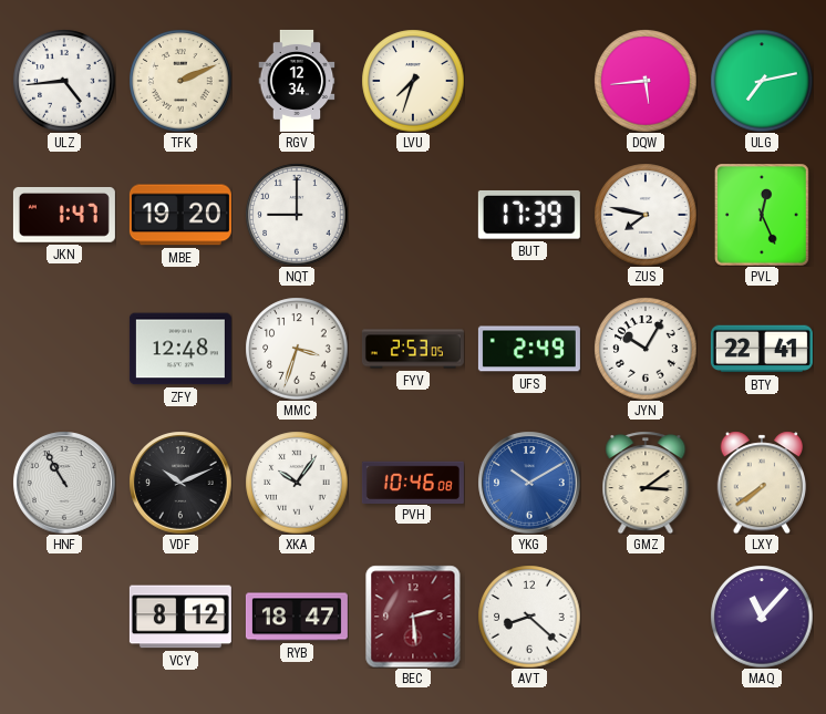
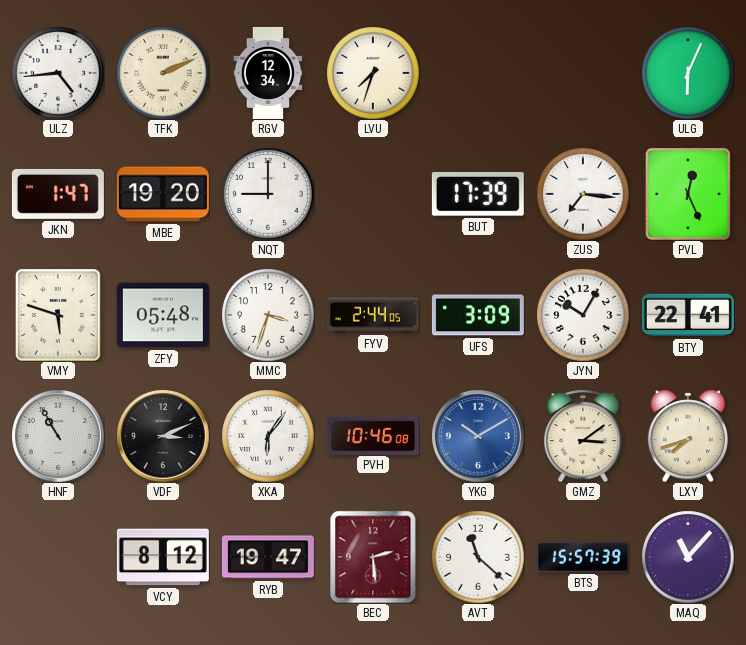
DQW: 5:44 -> none (646, 81)
ULG: 7:13 -> 6:04 (688, 73)
ZUS: 7:47 -> 7:16 (583, 194)
VMY: none -> 5:48 (59, 315)
ZFY: 12:48 -> 05:48 (163, 315)
FYV: 2:53 -> 2:44 (373, 315)
UFS: 2:49 -> 3:09 (478, 315)
VDF: 10:11 -> 3:11 (163, 436)
XKA: 10:06 -> 6:06 (268, 436)
LXY: 7:39 -> 7:42 (688, 436)
RYB: 18:47 -> 19:47 (268, 557)
AVT: 8:22 -> 11:22 (478, 557)
BTS: none -> 15:57 (583, 557)
